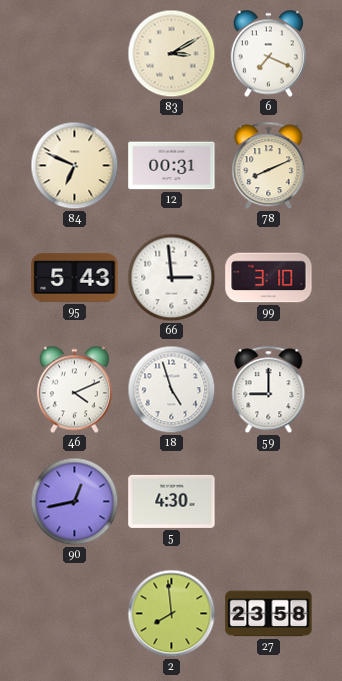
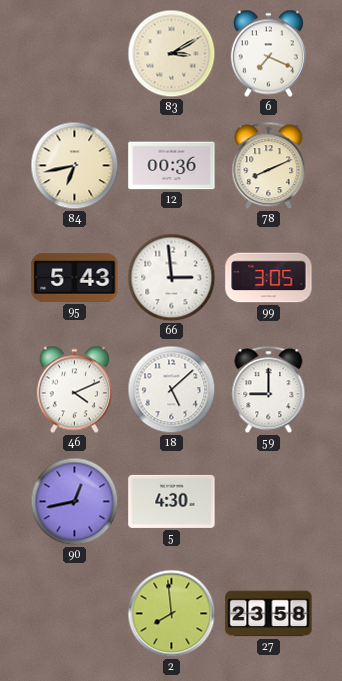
84: 6:49 -> 6:43 (75, 166)
12: 00:31 -> 00:36 (172, 166)
99: 3:10 -> 3:05 (269, 278)
18: 4:57 -> 5:08 (172, 390)
